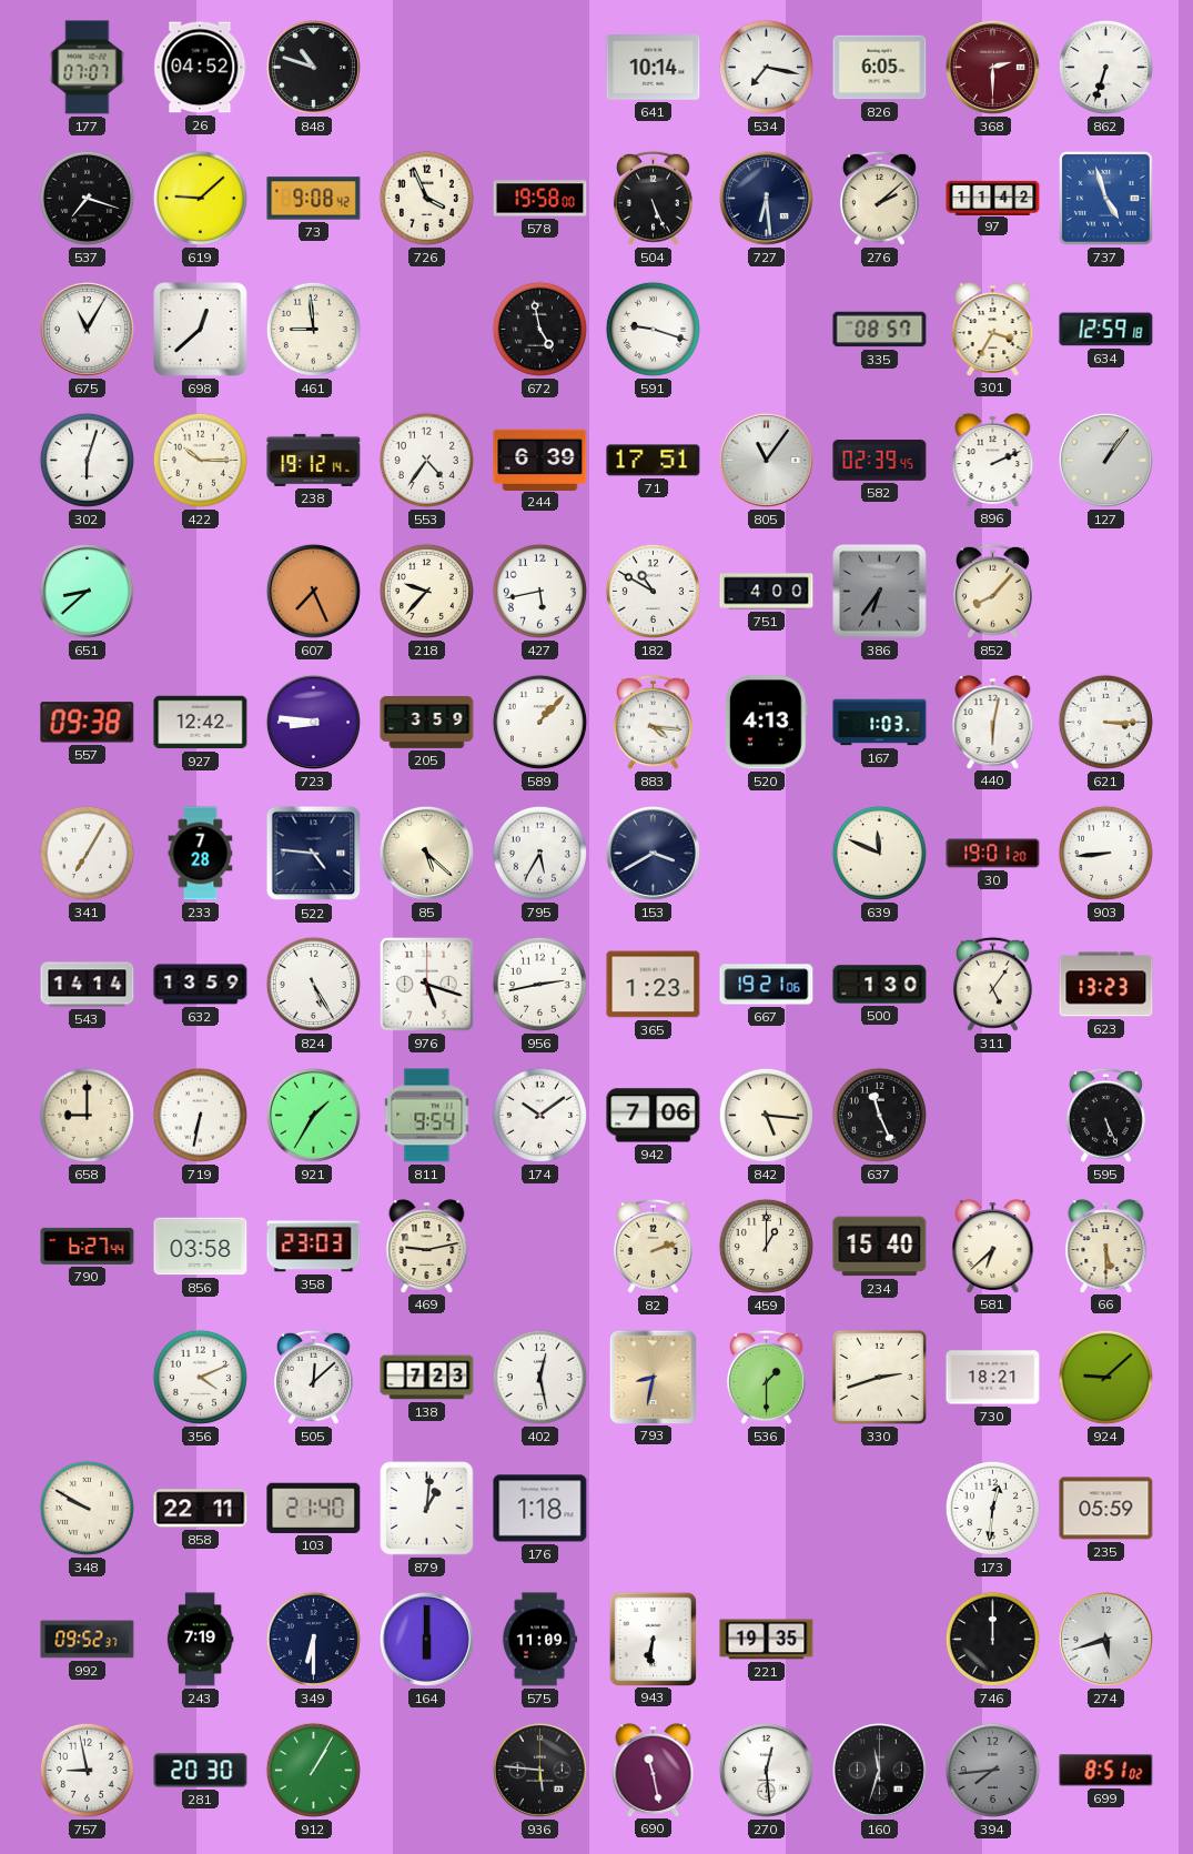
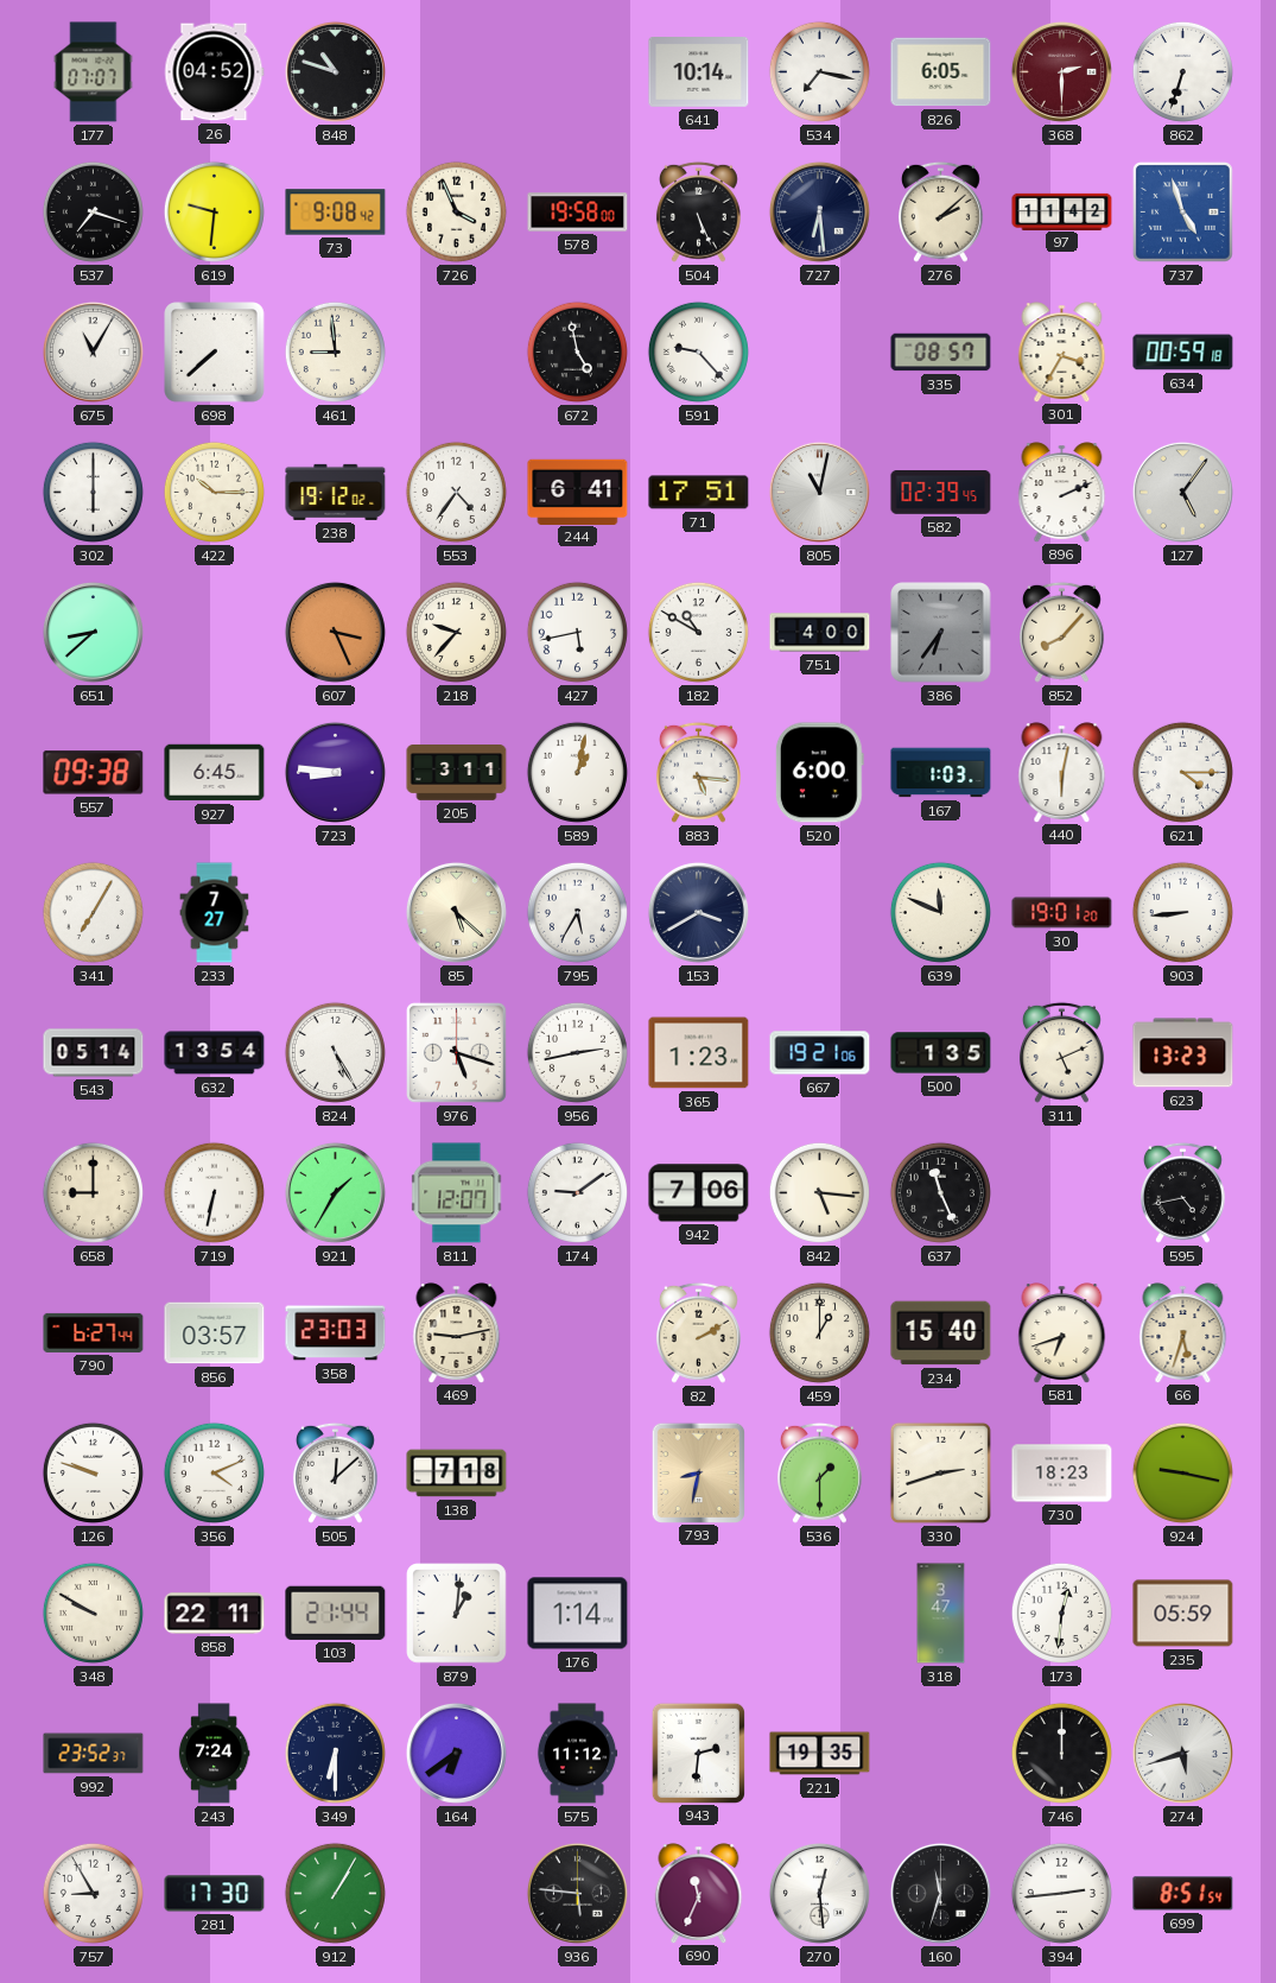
619: 9:08 -> 9:31 (214, 211)
698: 12:38 -> 7:38 (215, 353)
591: 9:18 -> 9:23 (698, 351)
634: 12:59 -> 00:59 (1183, 353)
302: 6:03 -> 6:00 (93, 492)
238: 19:12:14 -> 19:12:02 (336, 492)
244: 6:39 -> 6:41 (578, 492)
805: 11:06 -> 11:02 (819, 492)
127: 1:06 -> 5:06 (1182, 492)
607: 7:26 -> 3:26 (335, 632)
927: 12:42 -> 6:45 (215, 773)
205: 3:59 -> 3:11 (457, 773)
589: 1:07 -> 1:02 (577, 772)
883: 4:16 -> 5:16 (698, 772)
520: 4:13 -> 6:00 (819, 773)
621: 3:15 -> 4:15 (1182, 772)
233: 7:28 -> 7:27 (215, 913)
522: 4:46 -> none (314, 854)
543: 14:14 -> 05:14 (94, 1053)
632: 13:59 -> 13:54 (215, 1053)
500: 1:30 -> 1:35 (941, 1053)
311: 5:06 -> 5:11 (1061, 1052)
811: 9:54 -> 12:07 (457, 1193)
174: 10:09 -> 9:09 (577, 1192)
595: 5:26 -> 4:43 (1182, 1192)
856: 03:58 -> 03:57 (215, 1333)
82: 2:12 -> 2:10 (698, 1332)
581: 6:38 -> 6:42 (1062, 1332)
66: 5:30 -> 5:33 (1183, 1332)
126: none -> 9:48 (93, 1472)
138: 7:23 -> 7:18 (457, 1474)
402: 12:28 -> none (539, 1377)
730: 18:21 -> 18:23 (1062, 1474)
924: 9:08 -> 9:17 (1182, 1472)
103: 21:40 -> 21:44 (336, 1613)
176: 1:18 -> 1:14 (578, 1614)
318: none -> 3:47 (941, 1614)
992: 09:52 -> 23:52 (94, 1754)
243: 7:19 -> 7:24 (214, 1754)
164: 6:00 -> 6:39 (456, 1753)
575: 11:09 -> 11:12 (577, 1754)
943: 6:31 -> 2:31 (698, 1753)
757: 8:58 -> 8:55 (93, 1893)
281: 20:30 -> 17:30 (215, 1894)
690: 11:28 -> 11:34 (699, 1893)
394: 7:44 -> 2:44 (1061, 1893)
394 dial: grey -> white (1061, 1893)
699: 8:51:02 -> 8:51:54 (1183, 1894)
